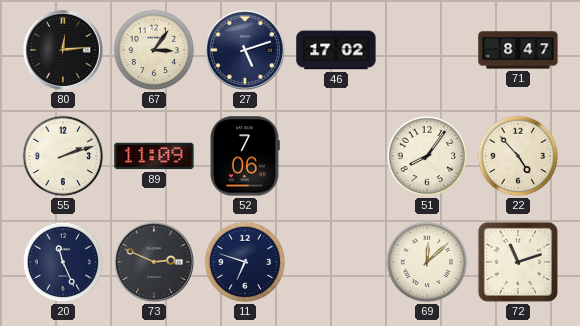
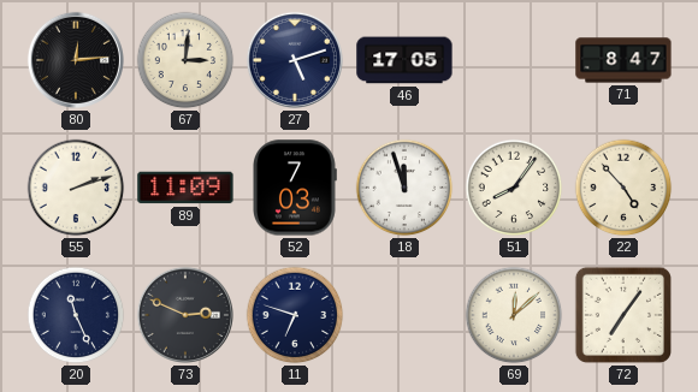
67: 3:06 -> 3:01 (185, 60)
46: 17:02 -> 17:05 (404, 60)
52: 7:06 -> 7:03 (295, 188)
18: none -> 11:57 (404, 188)
72: 11:12 -> 7:06 (623, 315)
